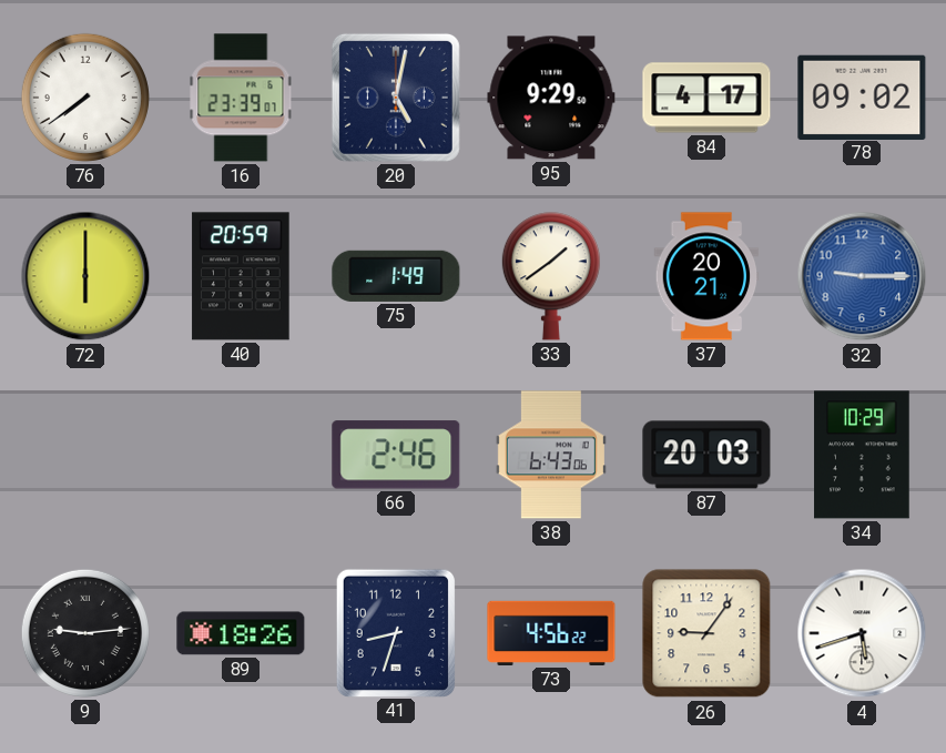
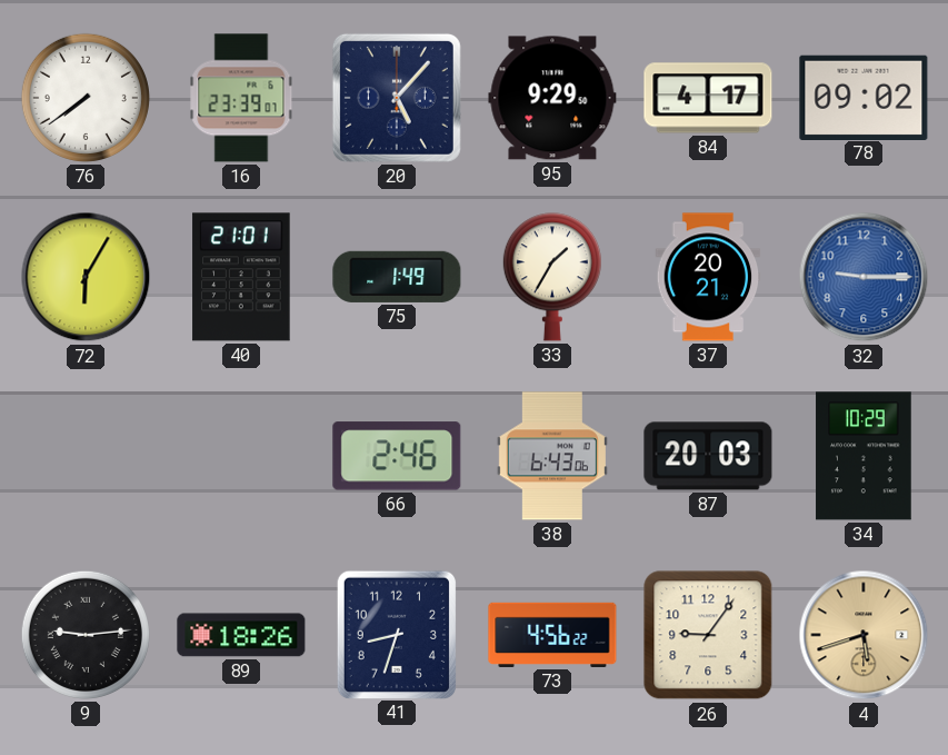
20: 5:02 -> 5:07 (397, 98)
72: 6:00 -> 6:05 (86, 277)
40: 20:59 -> 21:01 (241, 277)
33: 1:39 -> 1:35 (552, 277)
4 dial: white -> champagne (864, 635)
